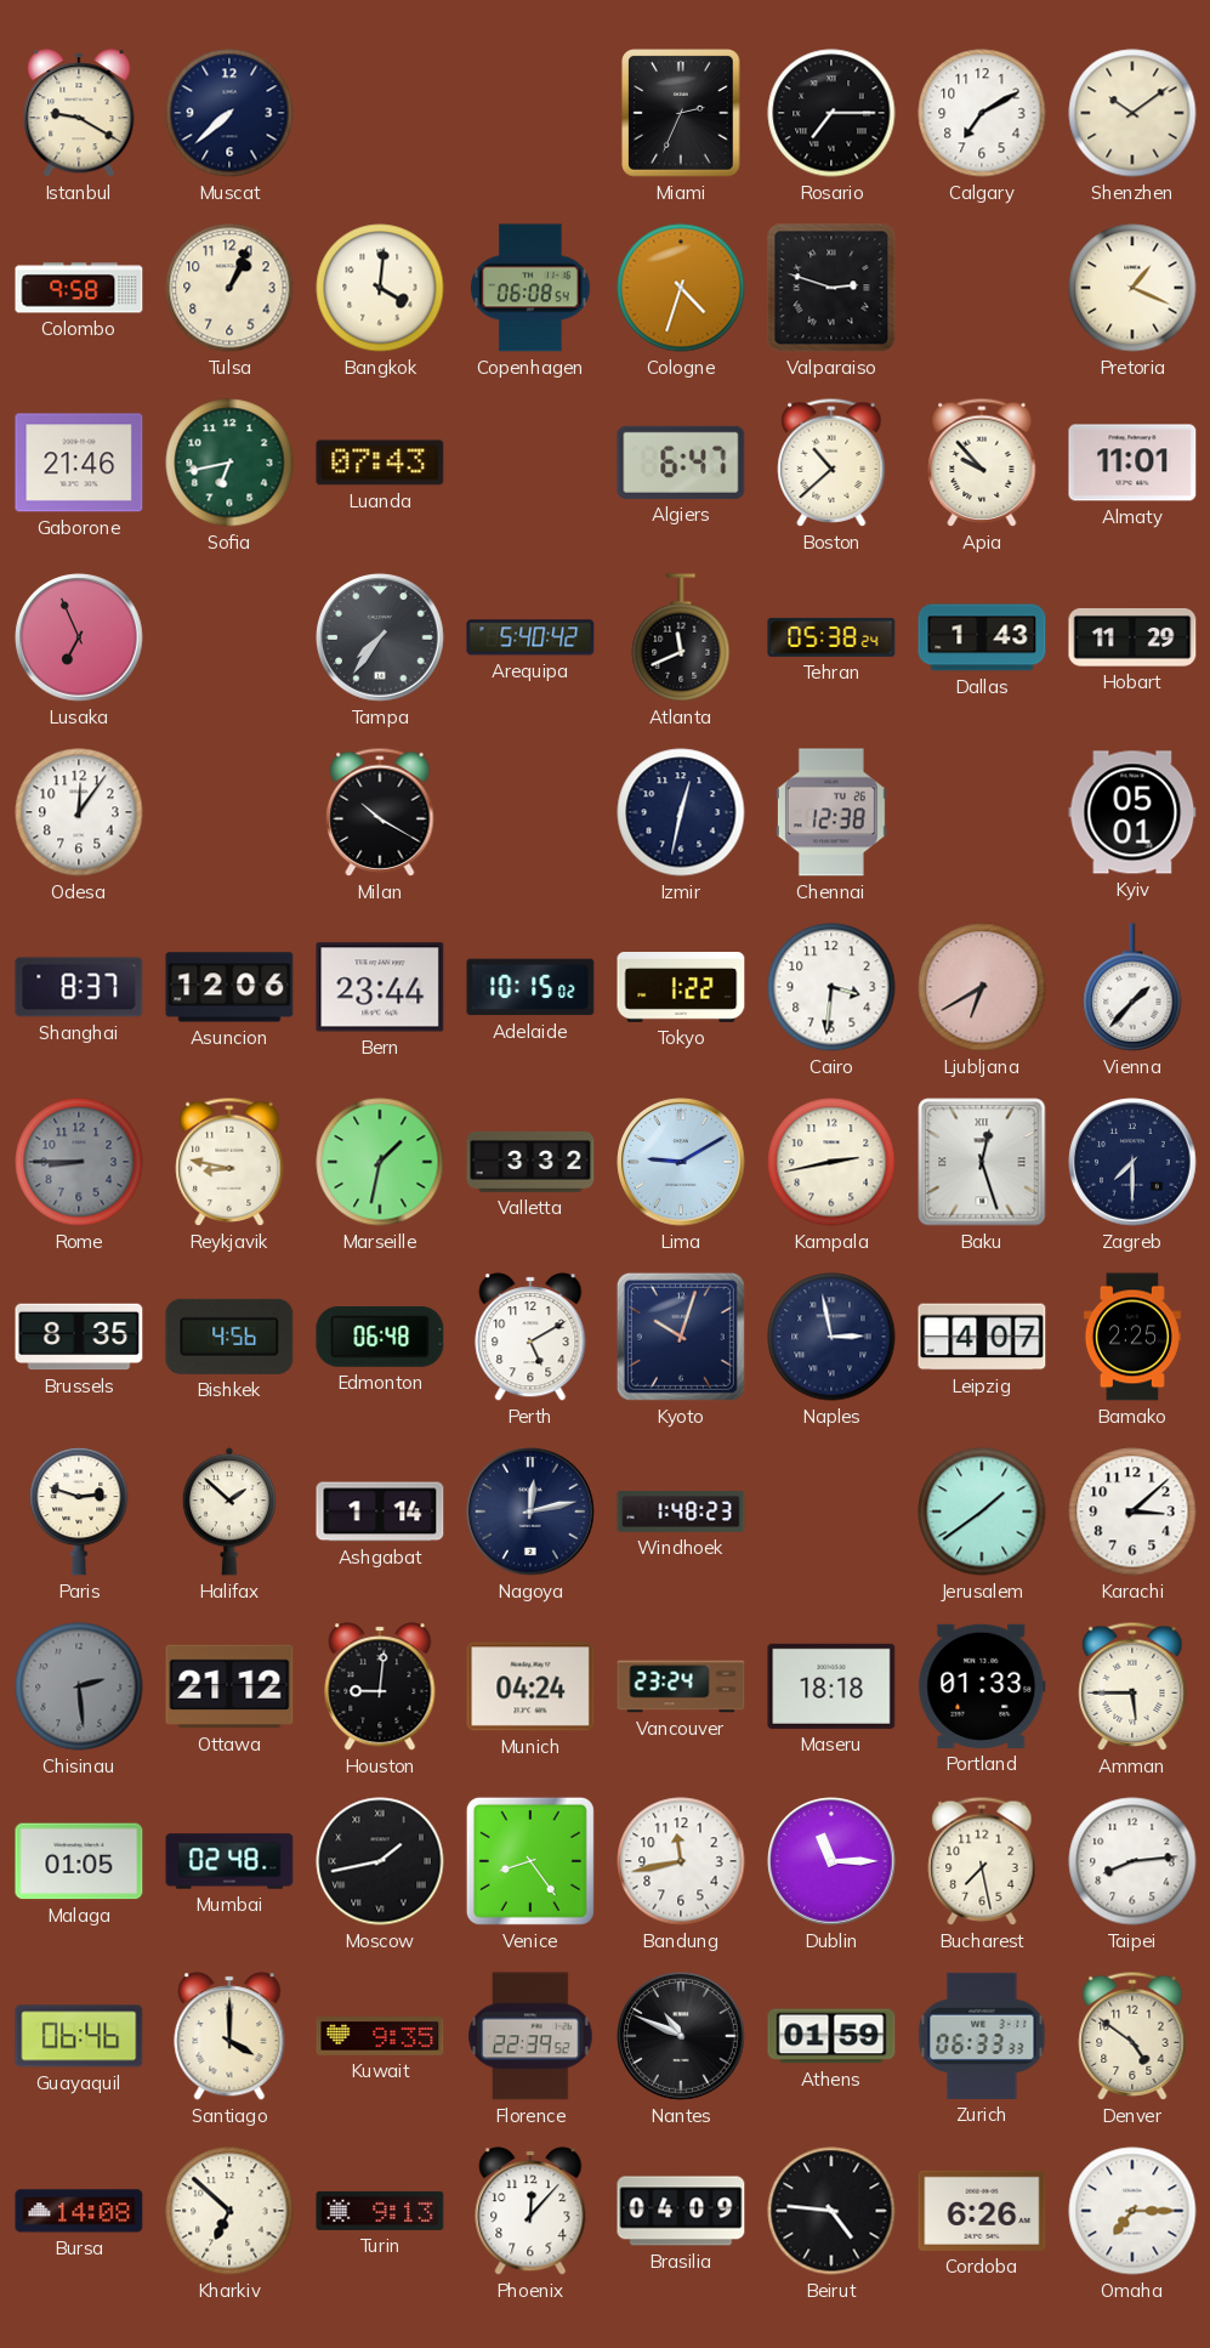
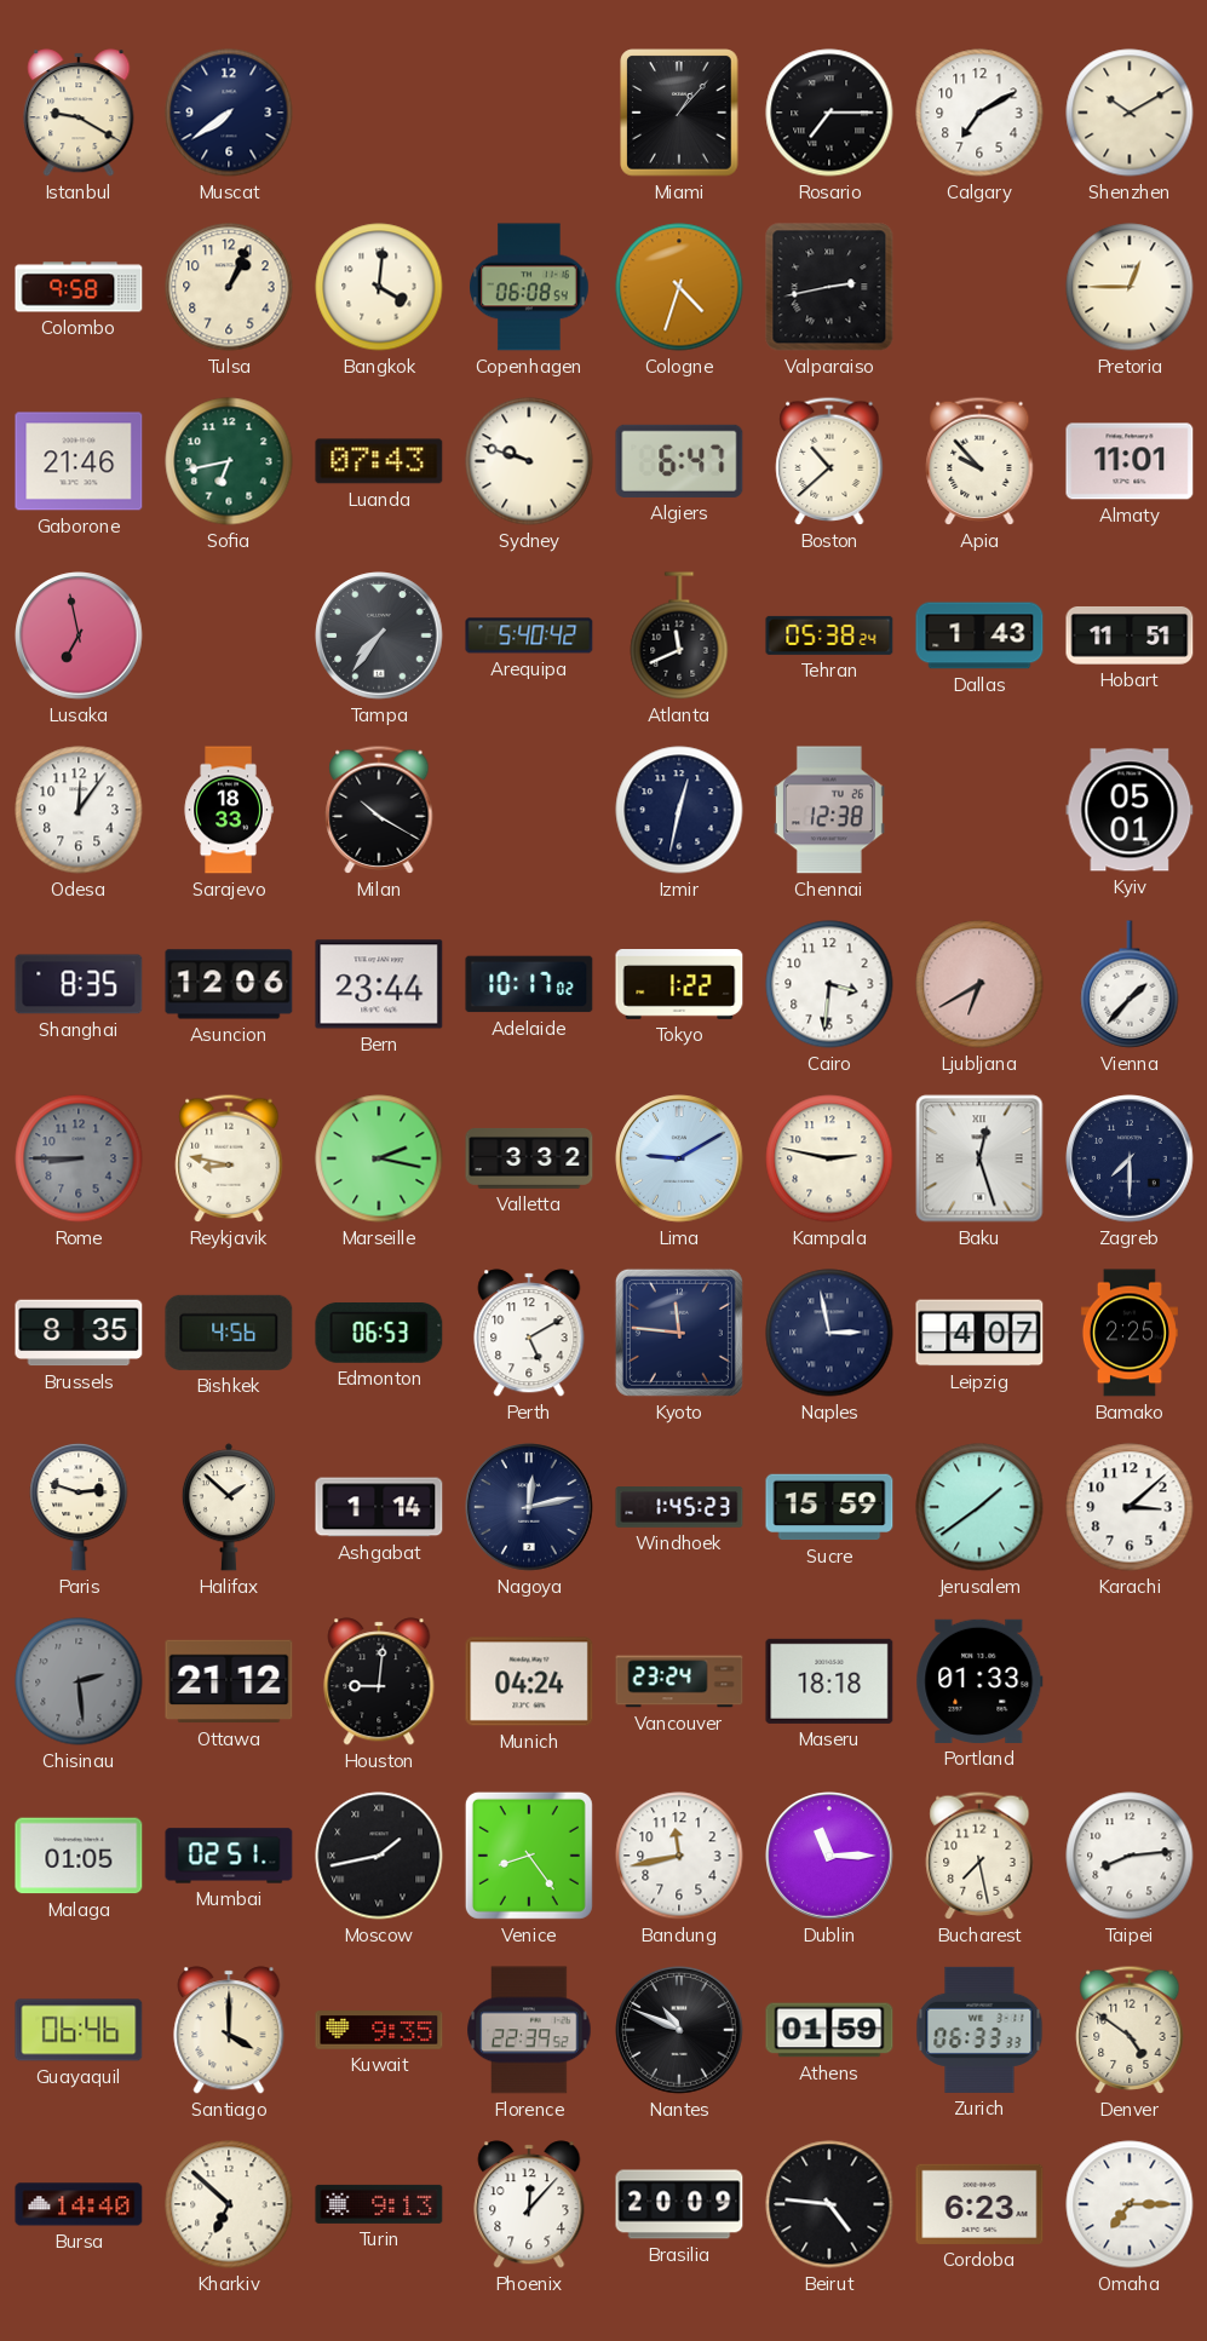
Muscat: 7:38 -> 7:39 (229, 113)
Miami: 2:34 -> 1:07 (679, 113)
Shenzhen: 10:09 -> 10:10 (1130, 113)
Valparaiso: 2:48 -> 2:43 (829, 287)
Pretoria: 1:19 -> 12:45 (1130, 287)
Sydney: none -> 9:48 (529, 461)
Lusaka: 6:56 -> 6:58 (79, 635)
Hobart: 11:29 -> 11:51 (1130, 635)
Sarajevo: none -> 18:33 (229, 810)
Shanghai: 8:37 -> 8:35 (79, 984)
Adelaide: 10:15 -> 10:17 (529, 984)
Marseille: 1:32 -> 2:17 (379, 1158)
Kampala: 2:43 -> 2:47 (829, 1158)
Edmonton: 06:48 -> 06:53 (379, 1333)
Kyoto: 10:03 -> 11:46 (679, 1333)
Windhoek: 1:48 -> 1:45 (679, 1507)
Sucre: none -> 15:59 (829, 1507)
Amman: 5:45 -> none (1132, 1686)
Mumbai: 02:48 -> 02:51 (229, 1856)
Bursa: 14:08 -> 14:40 (79, 2204)
Brasilia: 04:09 -> 20:09 (679, 2204)
Cordoba: 6:26 -> 6:23 (979, 2204)
